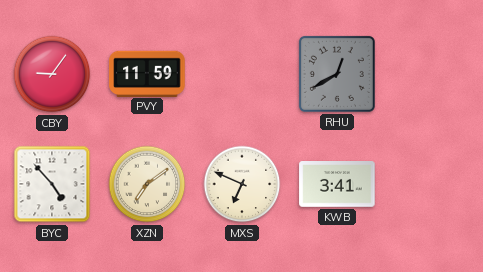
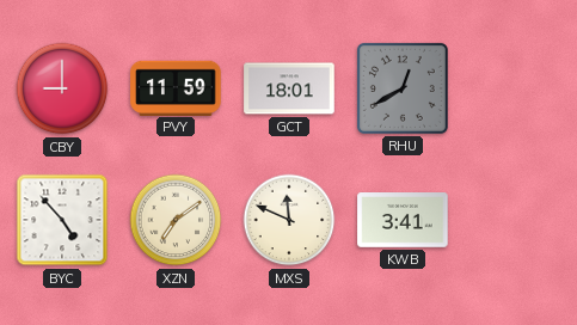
CBY: 9:06 -> 9:00 (62, 88)
GCT: none -> 18:01 (289, 88)
MXS: 6:49 -> 11:49 (289, 220)
